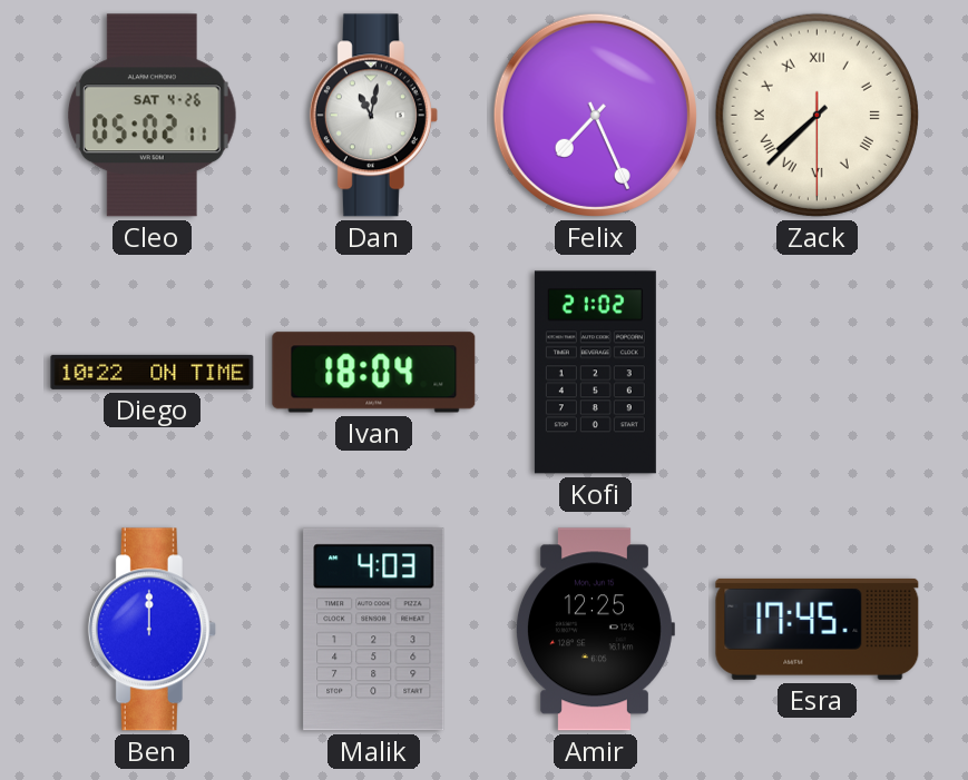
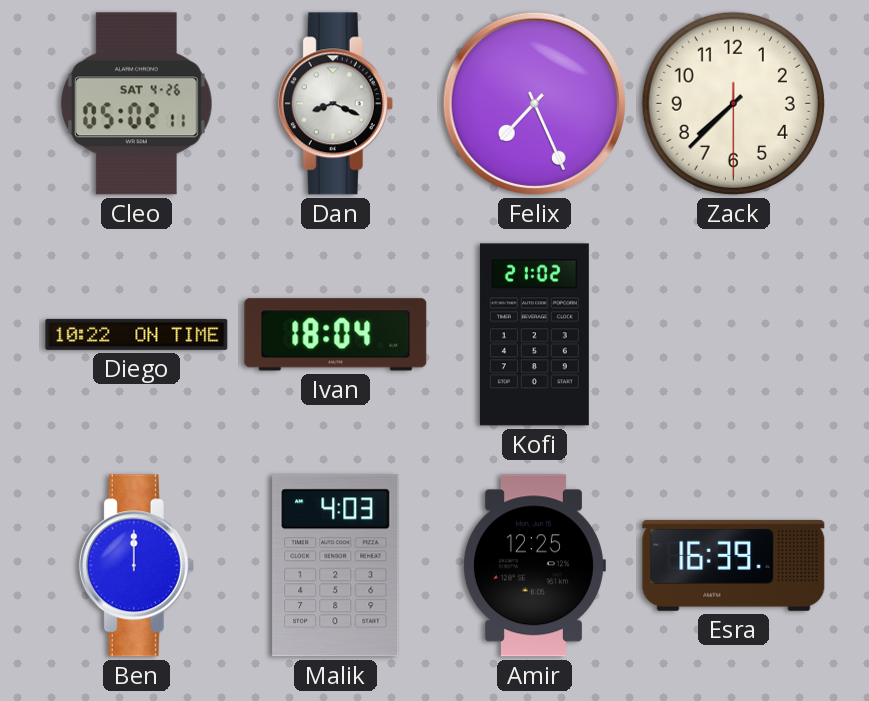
Dan: 11:02 -> 8:19 (335, 104)
Zack numerals: Roman -> Arabic (733, 103)
Esra: 17:45 -> 16:39 (734, 565)
